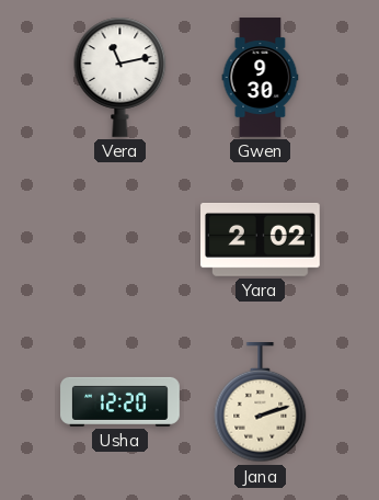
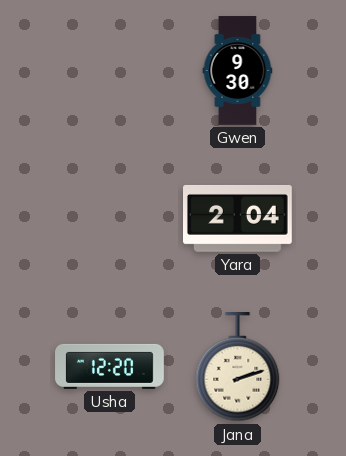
Vera: 11:13 -> none (120, 77)
Yara: 2:02 -> 2:04 (238, 218)
